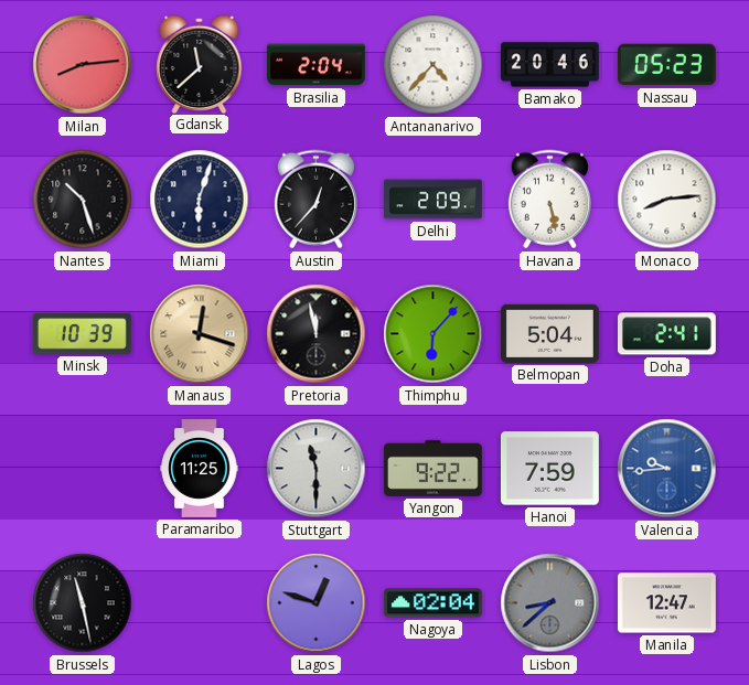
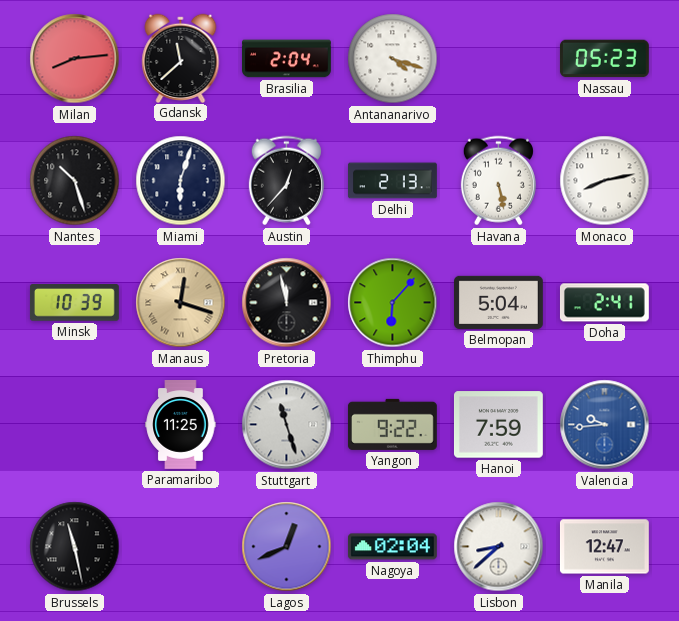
Antananarivo: 4:37 -> 4:18 (393, 59)
Bamako: 20:46 -> none (550, 65)
Delhi: 2:09 -> 2:13 (393, 181)
Monaco: 8:14 -> 8:13 (605, 181)
Stuttgart: 11:30 -> 11:27 (287, 425)
Lagos: 12:48 -> 12:41 (287, 547)
Lisbon dial: grey -> white (499, 547)
